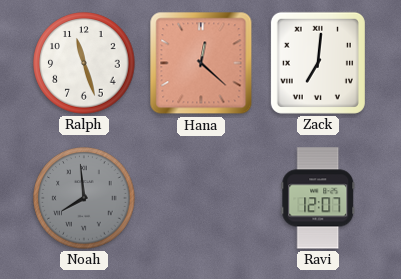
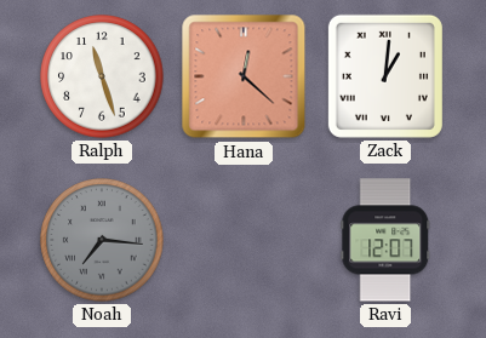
Zack: 7:01 -> 1:01 (385, 76)
Noah: 7:59 -> 7:16 (102, 240)
